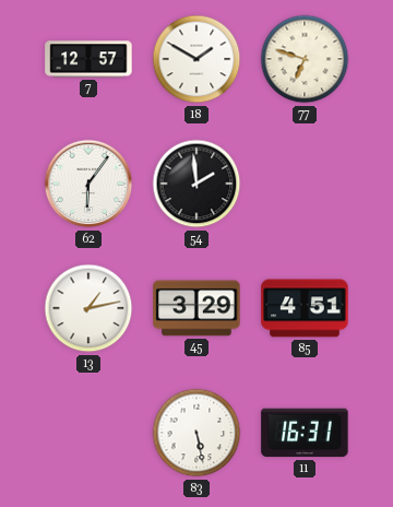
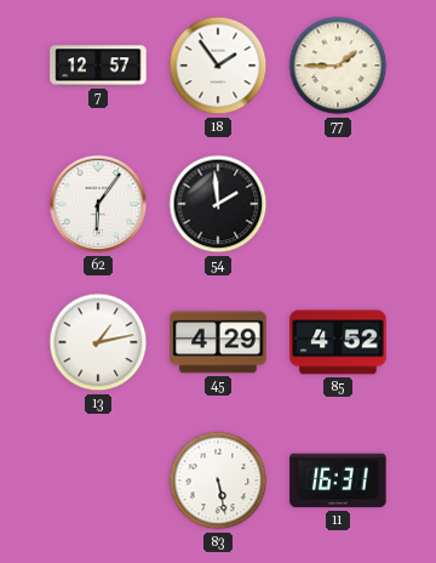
18: 1:50 -> 1:54 (218, 66)
77: 6:48 -> 1:45 (338, 66)
45: 3:29 -> 4:29 (218, 342)
85: 4:51 -> 4:52 (338, 342)
